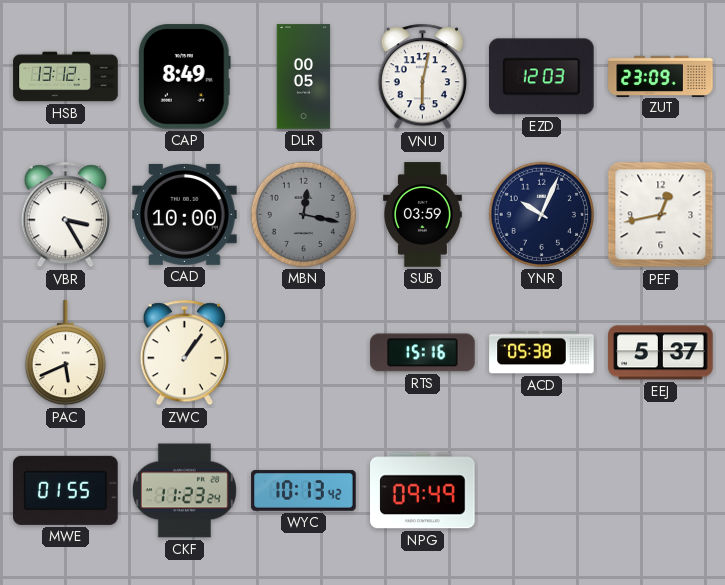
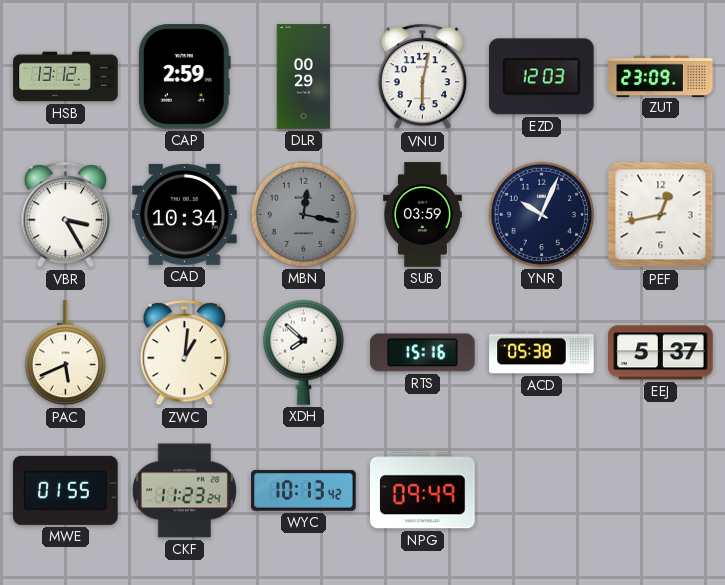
CAP: 8:49 -> 2:59 (184, 77)
DLR: 00:05 -> 00:29 (304, 77)
CAD: 10:00 -> 10:34 (185, 214)
ZWC: 1:06 -> 1:01 (184, 353)
XDH: none -> 7:52 (303, 352)
